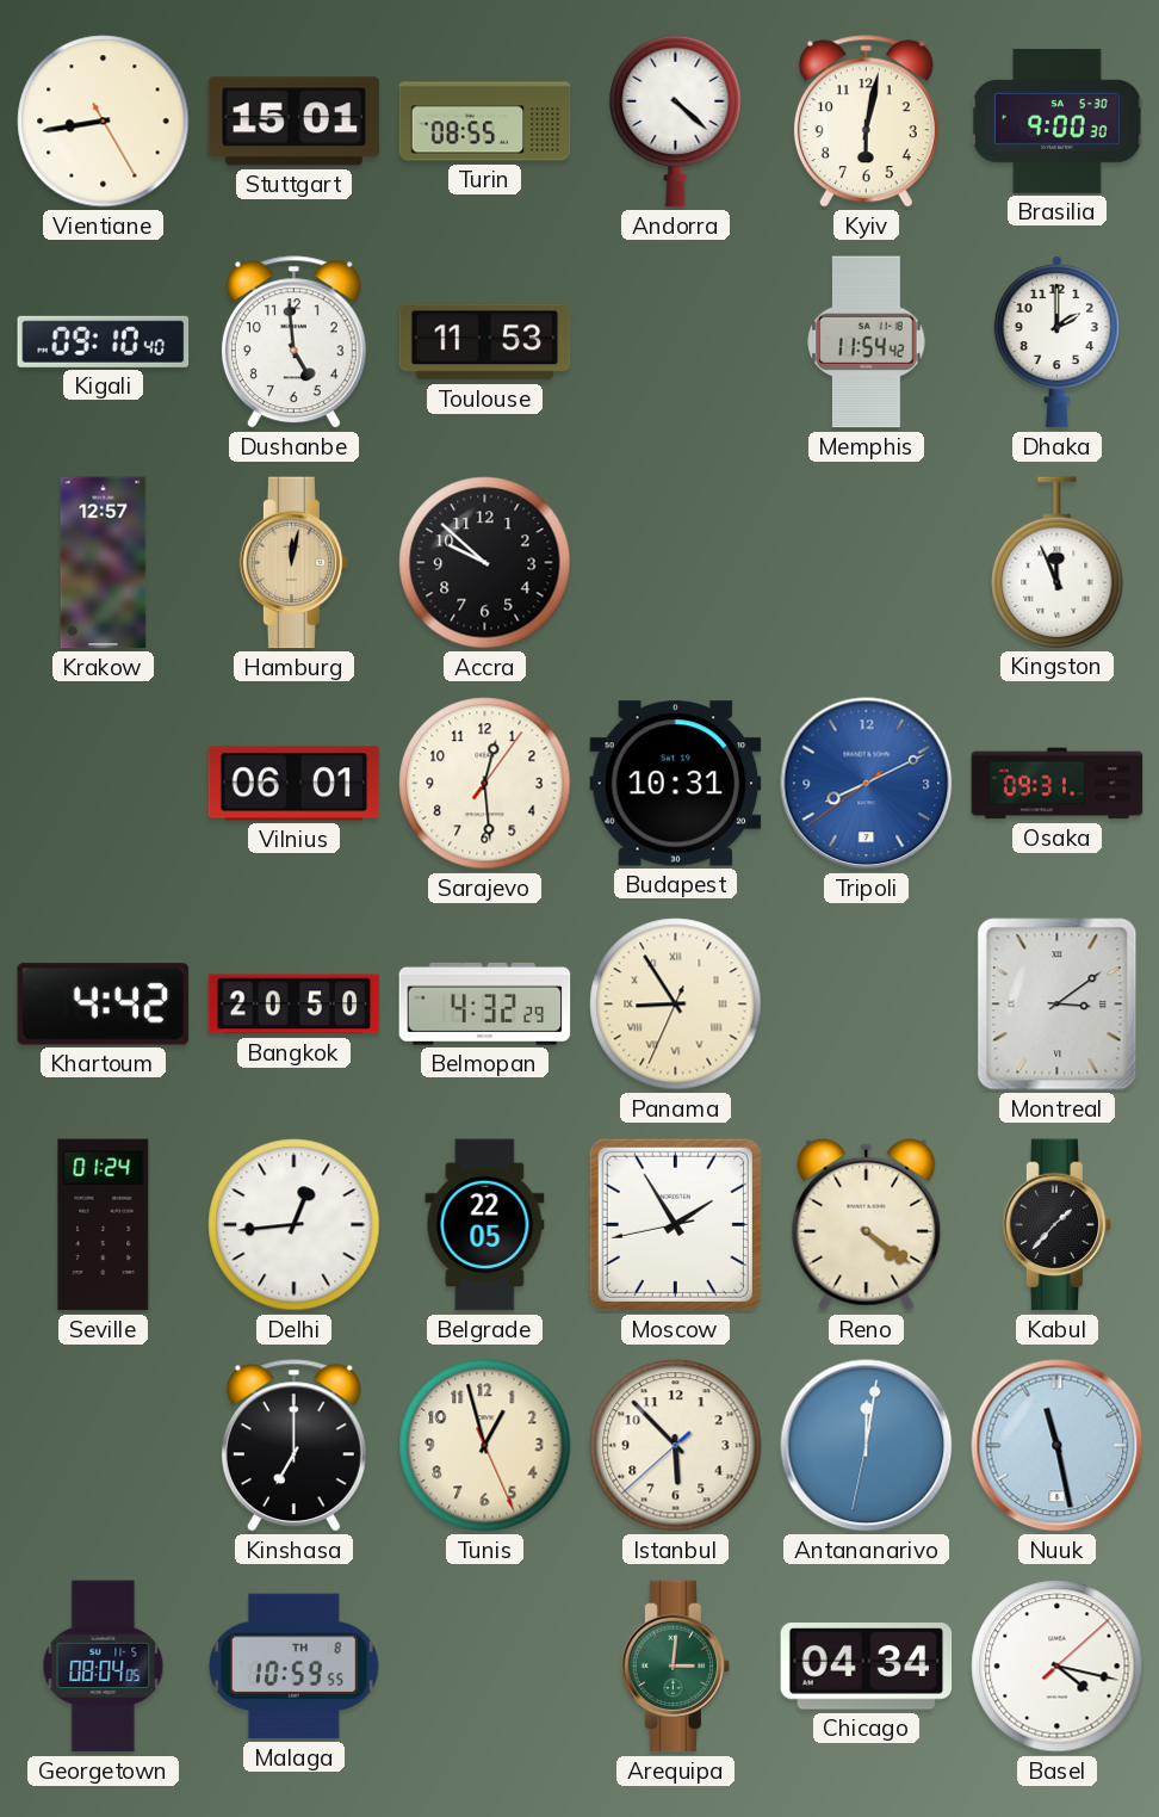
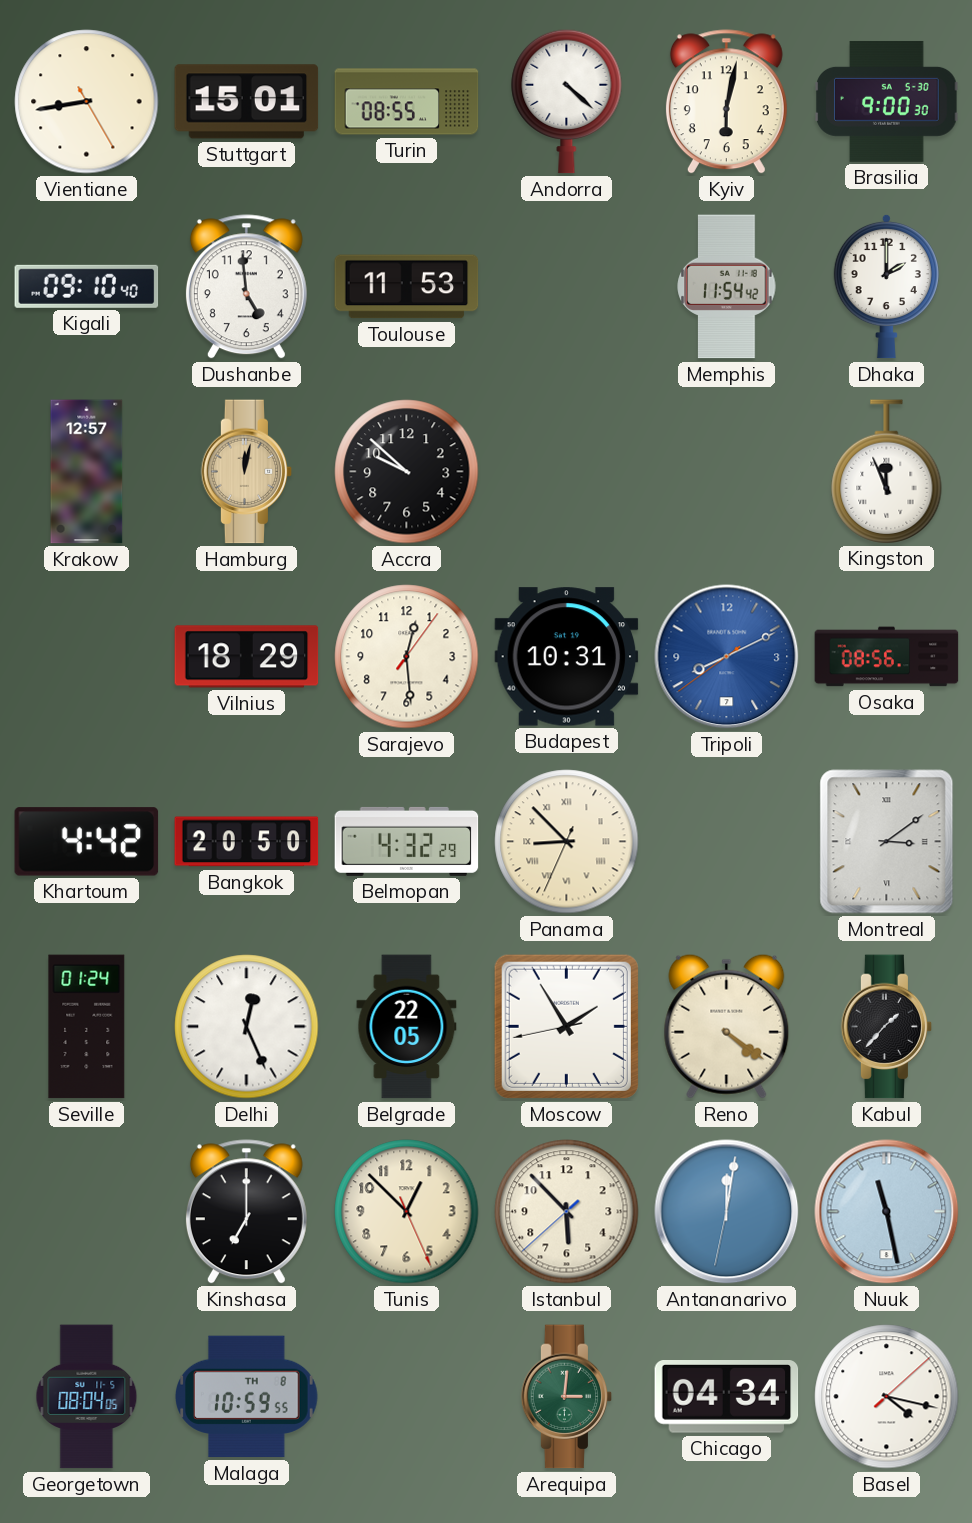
Vilnius: 06:01 -> 18:29 (247, 657)
Osaka: 09:31 -> 08:56 (887, 657)
Panama: 8:54 -> 8:52 (567, 842)
Delhi: 12:44 -> 12:26 (247, 1027)
Tunis: 12:57 -> 12:52 (407, 1212)
